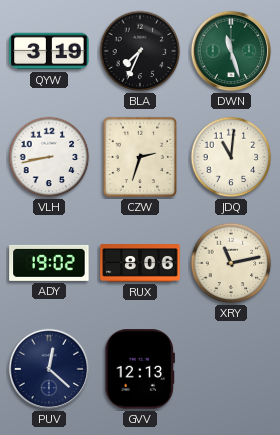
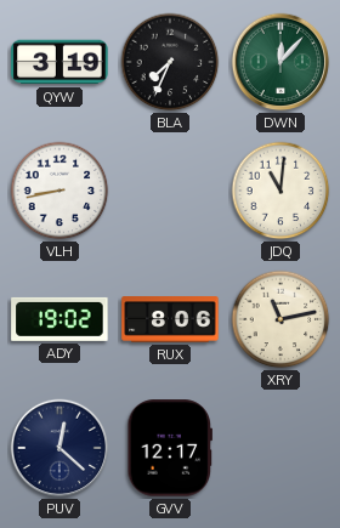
DWN: 11:27 -> 12:07 (280, 62)
CZW: 2:33 -> none (140, 157)
GVV: 12:13 -> 12:17 (170, 448)
